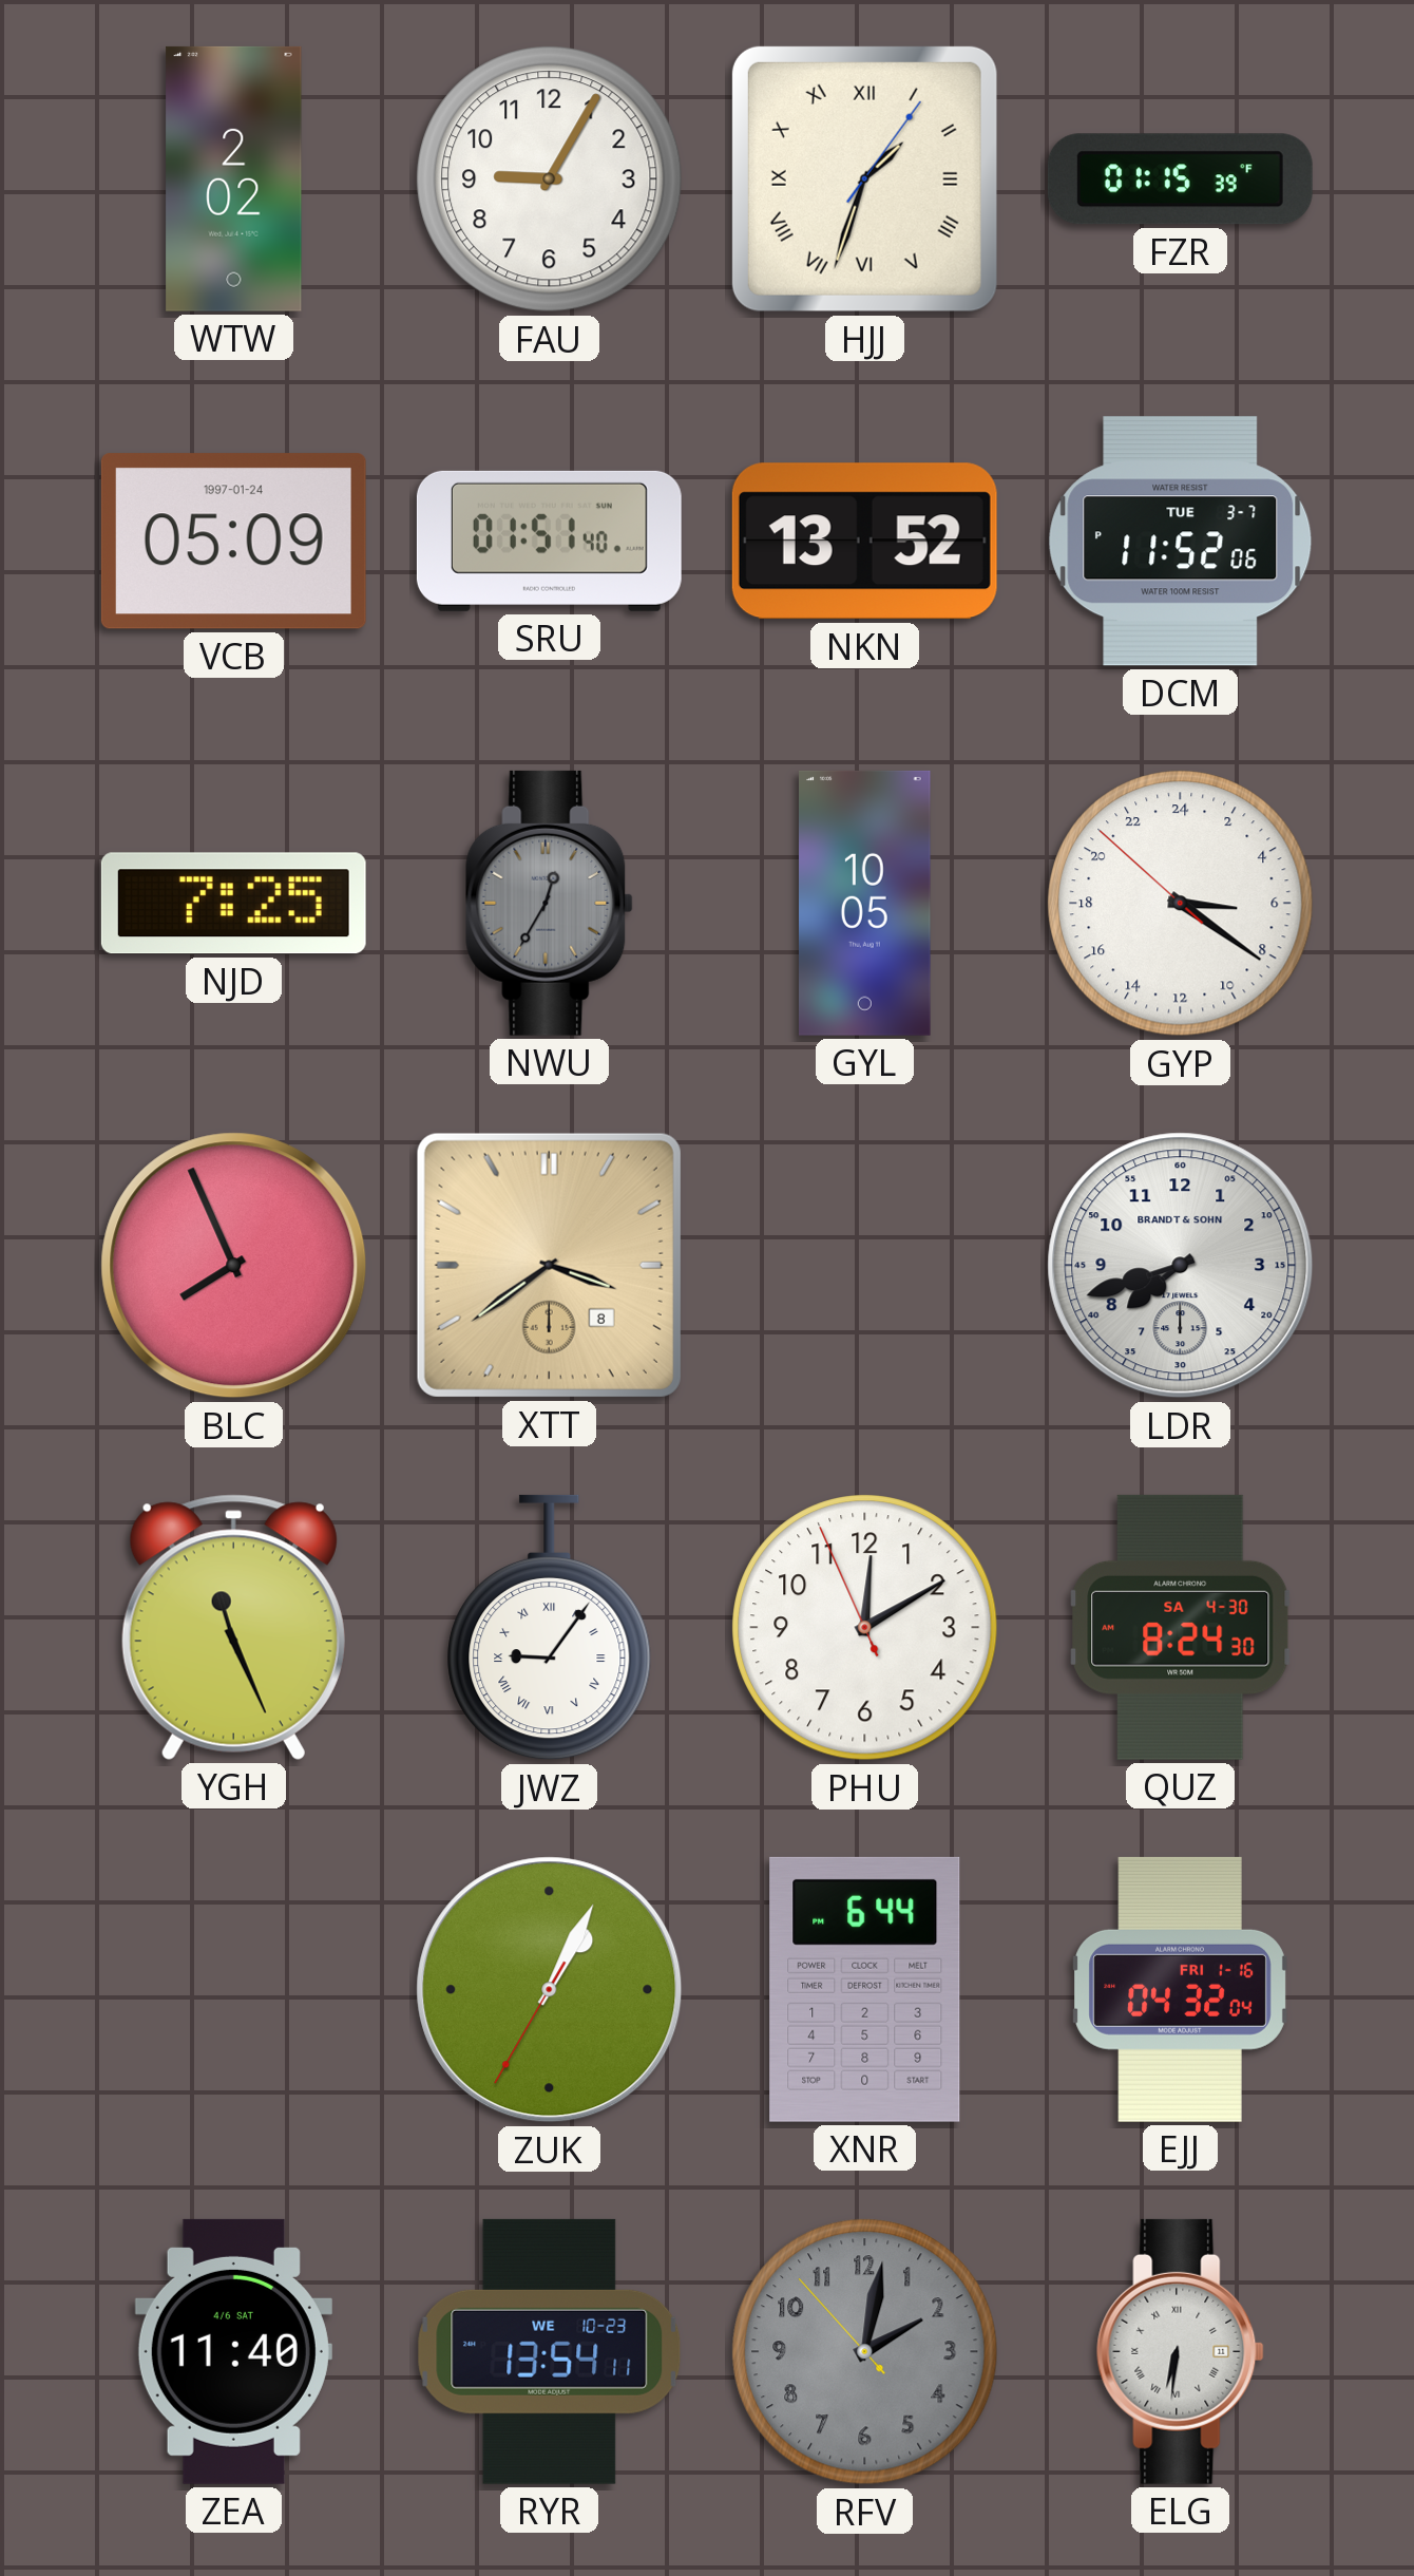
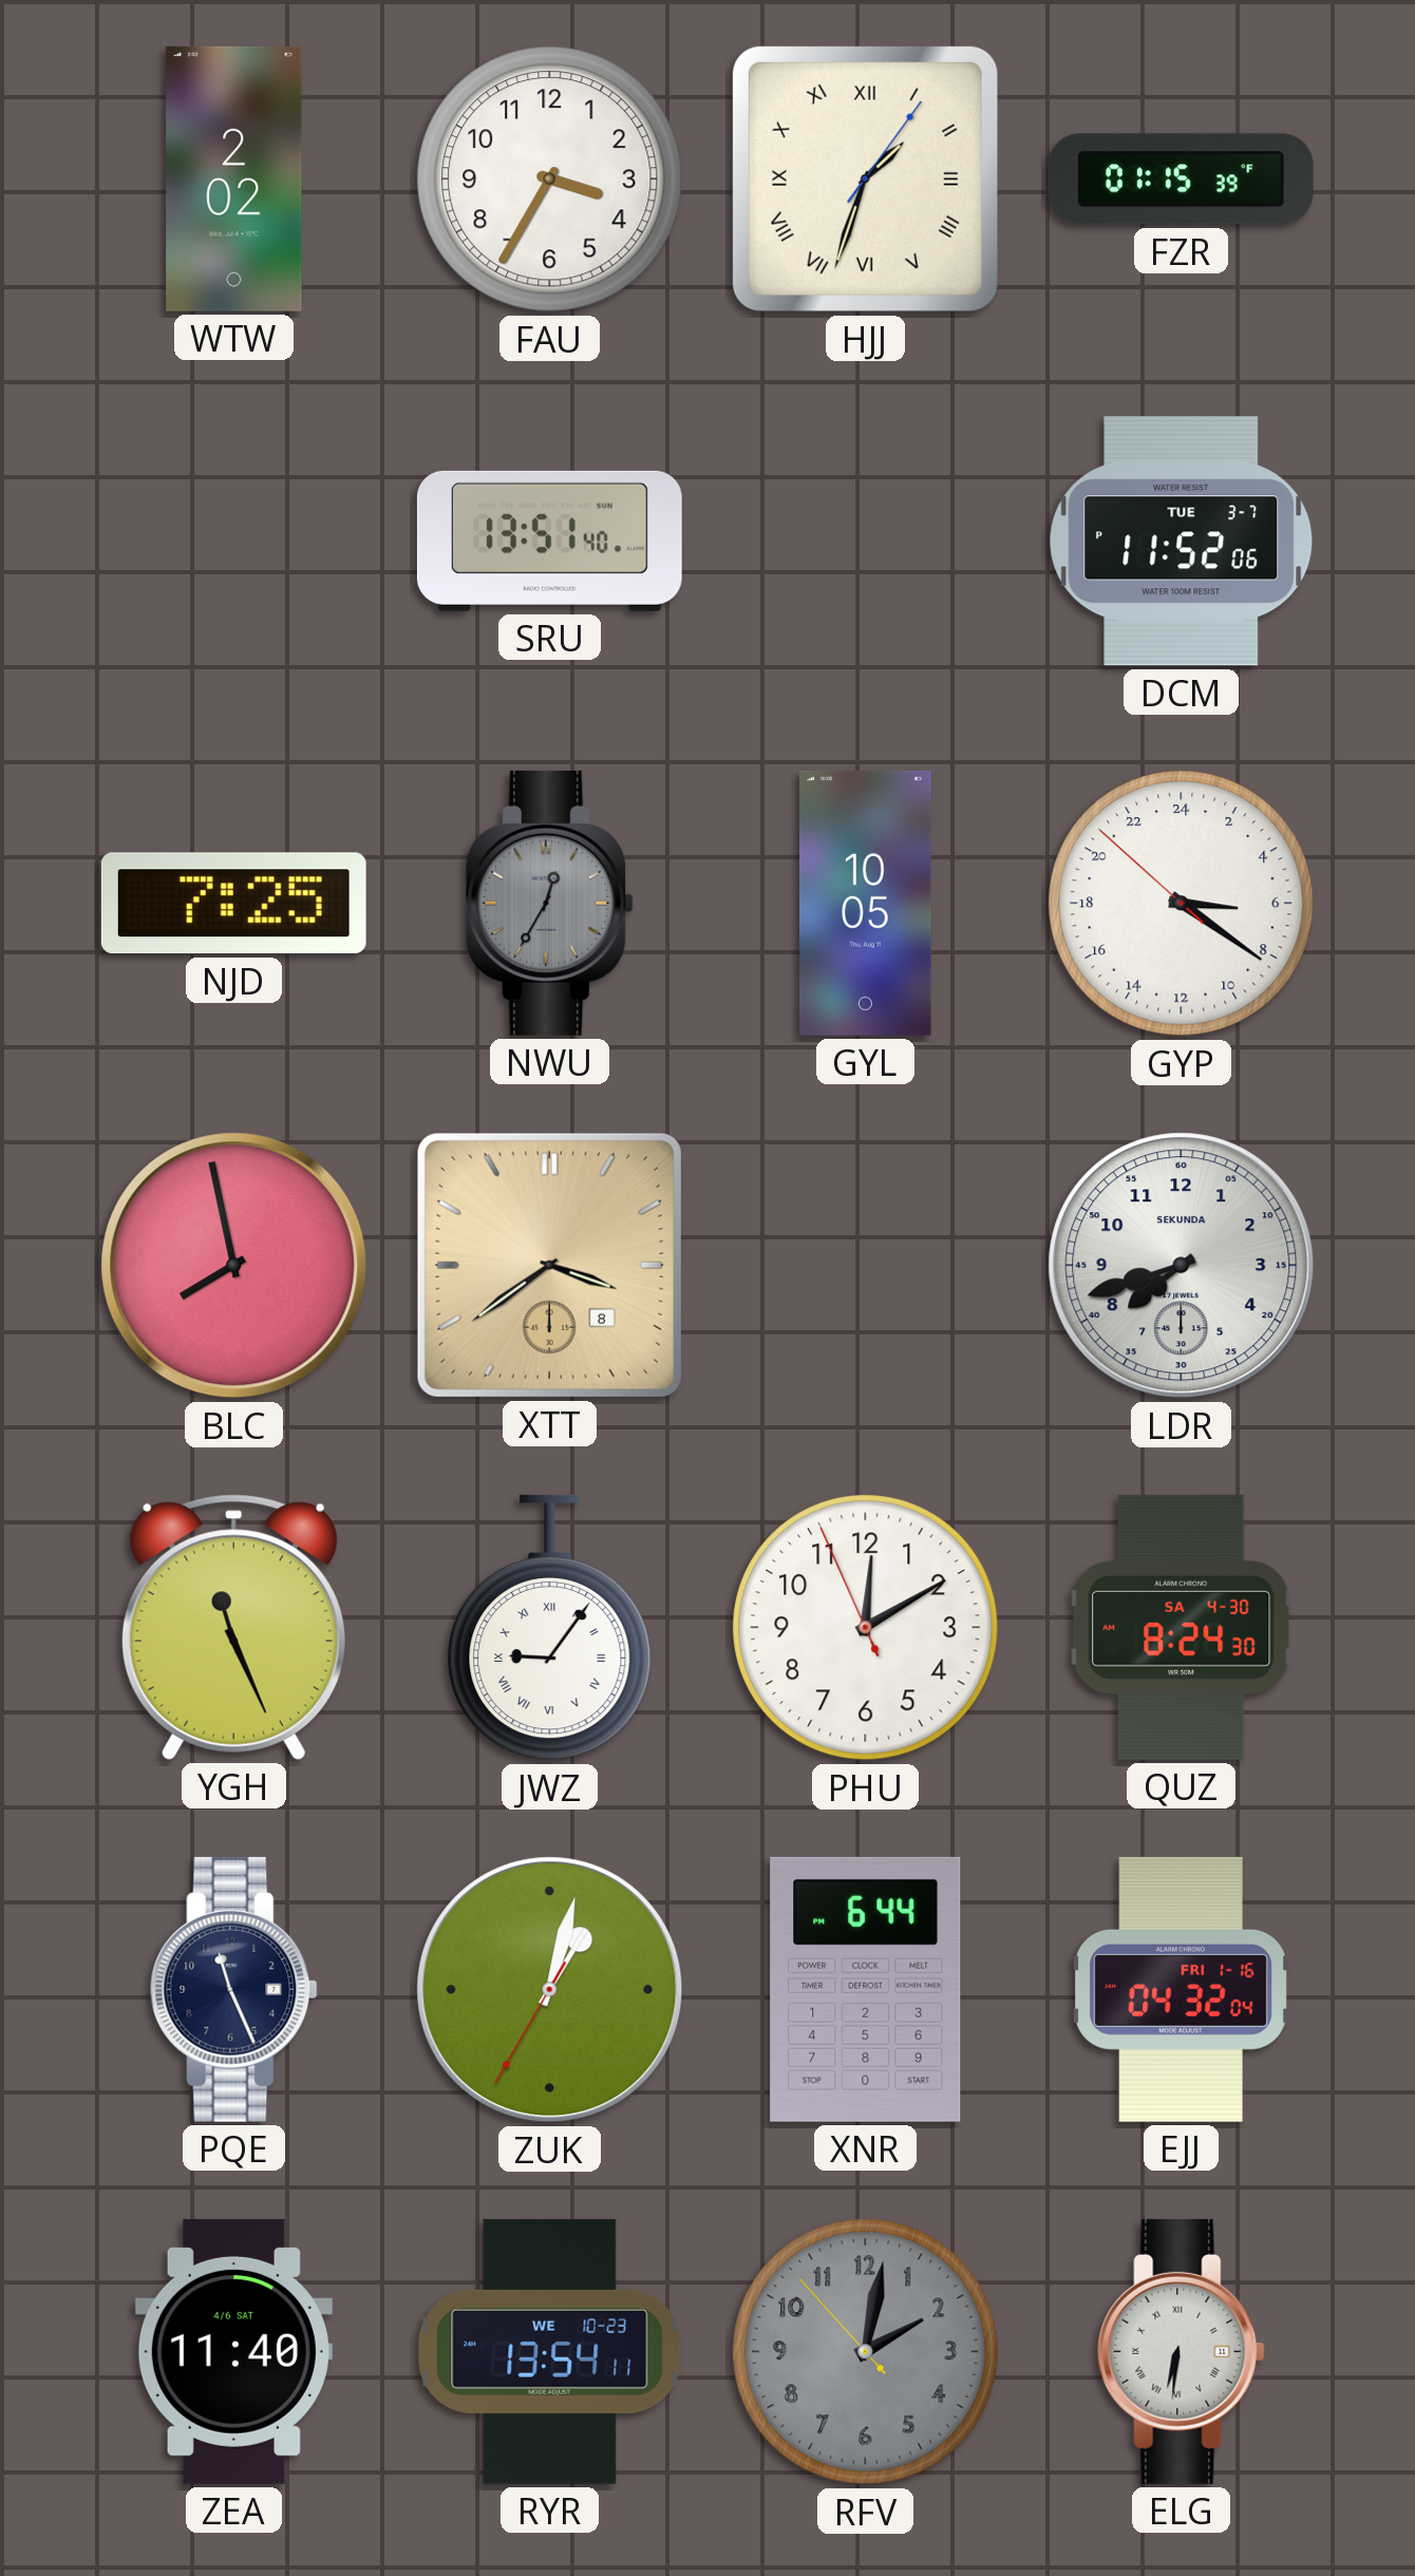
FAU: 9:05 -> 3:35 (550, 179)
VCB: 05:09 -> none (233, 542)
SRU: 01:51 -> 13:51 (549, 541)
NKN: 13:52 -> none (864, 542)
BLC: 7:56 -> 7:58 (234, 1266)
LDR brand: BRANDT & SOHN -> SEKUNDA (1182, 1266)
PQE: none -> 11:26 (234, 1989)
ZUK: 1:04 -> 1:02 (550, 1990)
